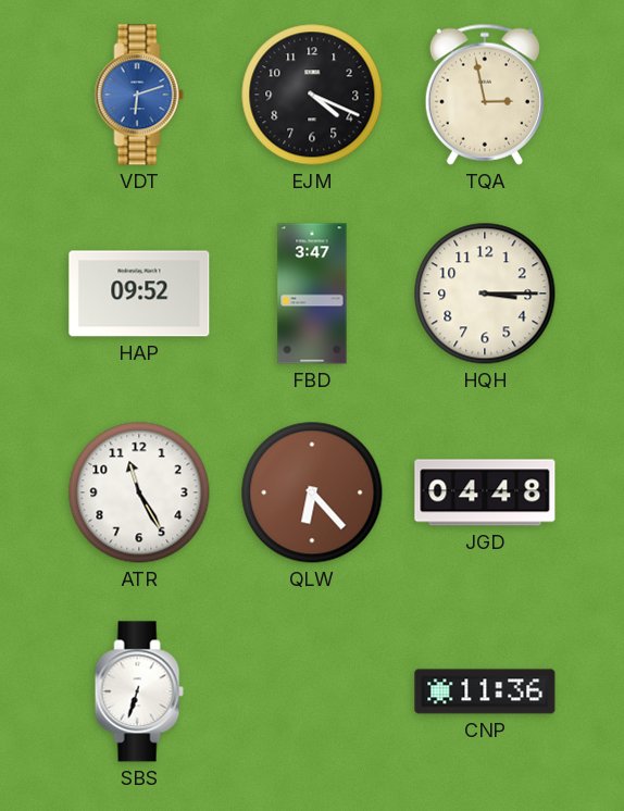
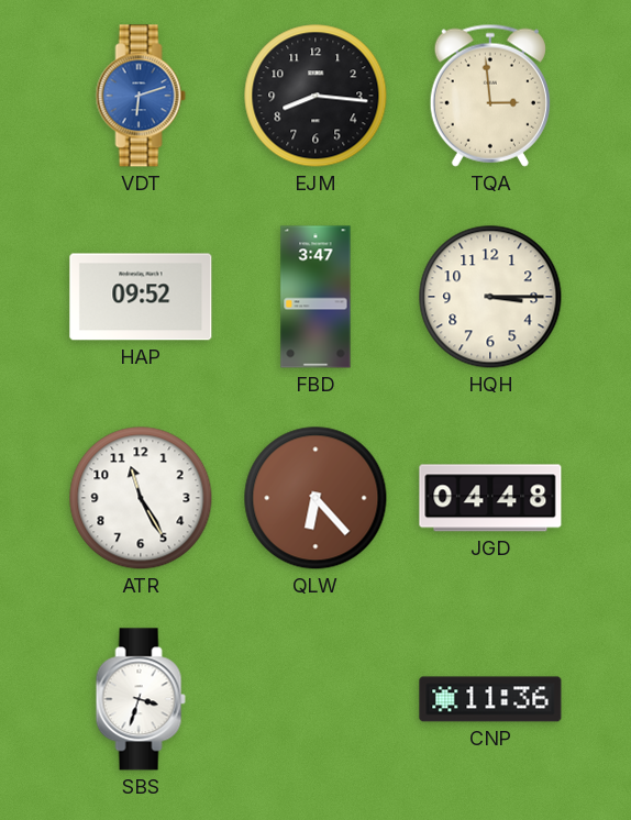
EJM: 4:19 -> 8:16 (315, 96)
TQA: 2:58 -> 2:59 (490, 96)
SBS: 6:33 -> 3:33 (141, 699)
